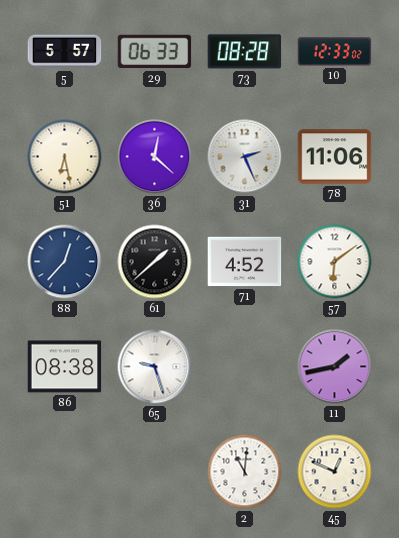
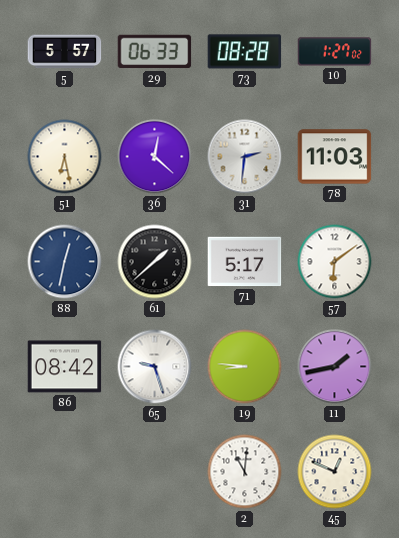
10: 12:33 -> 1:27 (335, 52)
31: 2:26 -> 2:31 (245, 157)
78: 11:06 -> 11:03 (335, 157)
88: 12:37 -> 12:32 (65, 262)
71: 4:52 -> 5:17 (245, 262)
86: 08:38 -> 08:42 (65, 367)
19: none -> 8:46 (245, 367)
